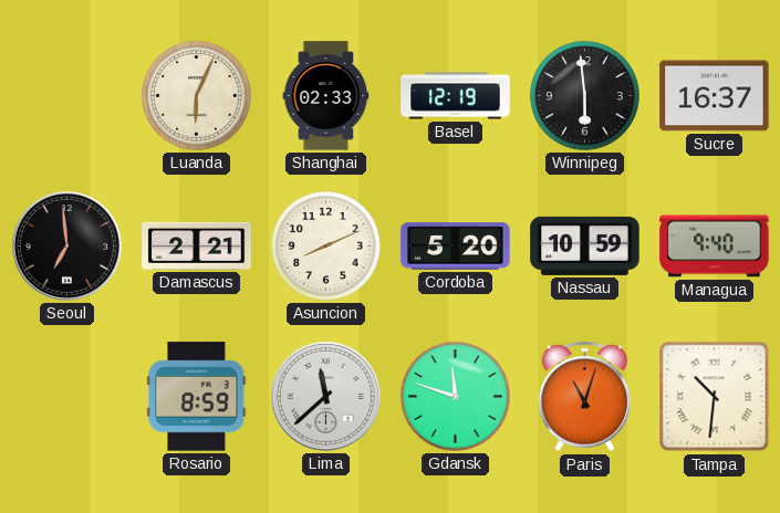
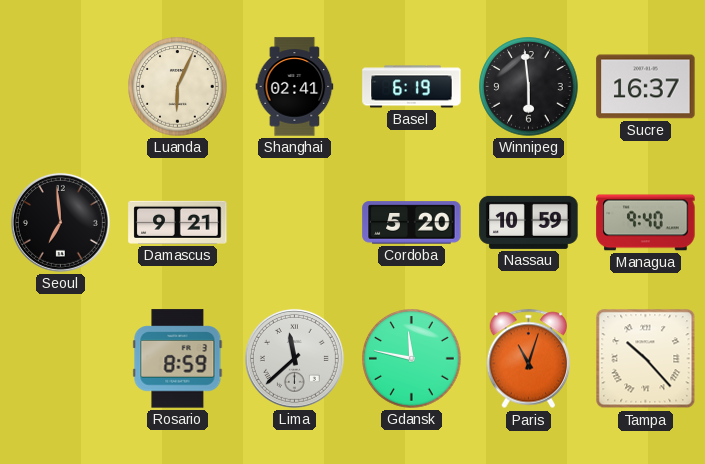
Shanghai: 02:33 -> 02:41 (295, 87)
Basel: 12:19 -> 6:19 (412, 87)
Damascus: 2:21 -> 9:21 (178, 222)
Asuncion: 8:11 -> none (326, 247)
Gdansk: 11:48 -> 11:47 (412, 359)
Tampa: 10:31 -> 10:23 (646, 359)
